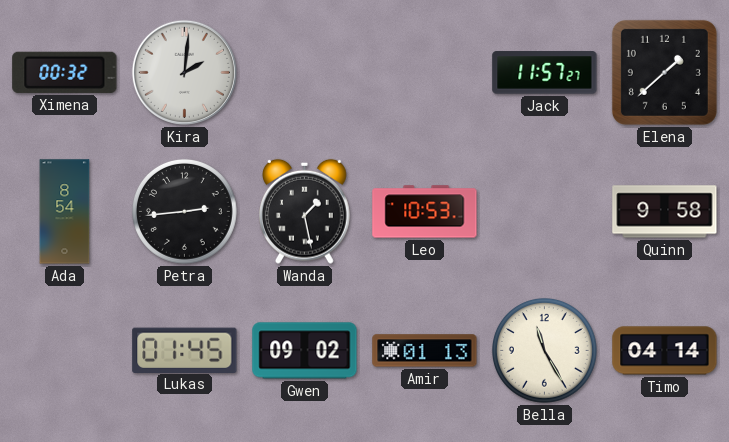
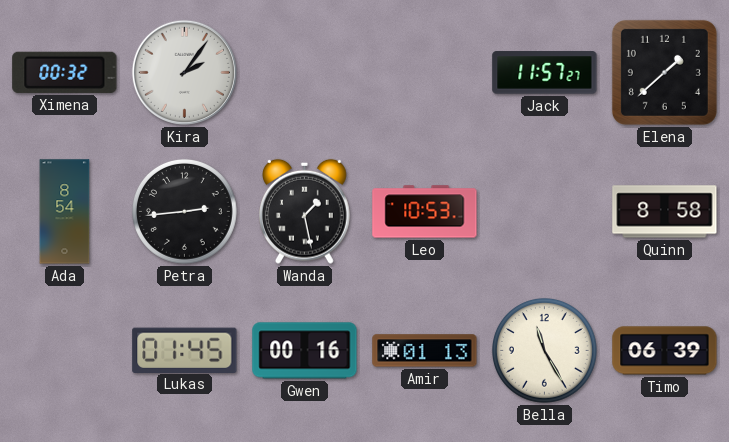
Kira: 2:01 -> 2:06 (184, 72)
Quinn: 9:58 -> 8:58 (665, 212)
Gwen: 09:02 -> 00:16 (305, 351)
Timo: 04:14 -> 06:39 (665, 351)
